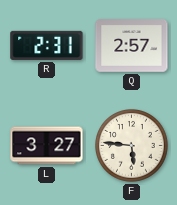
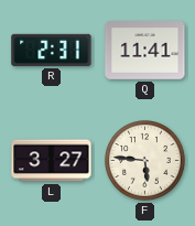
Q: 2:57 -> 11:41 (145, 51)
